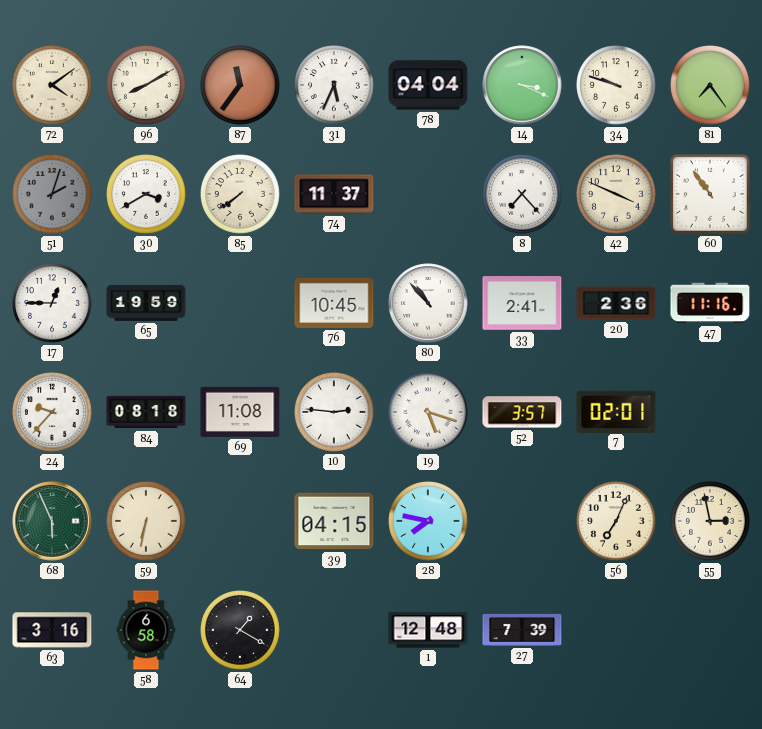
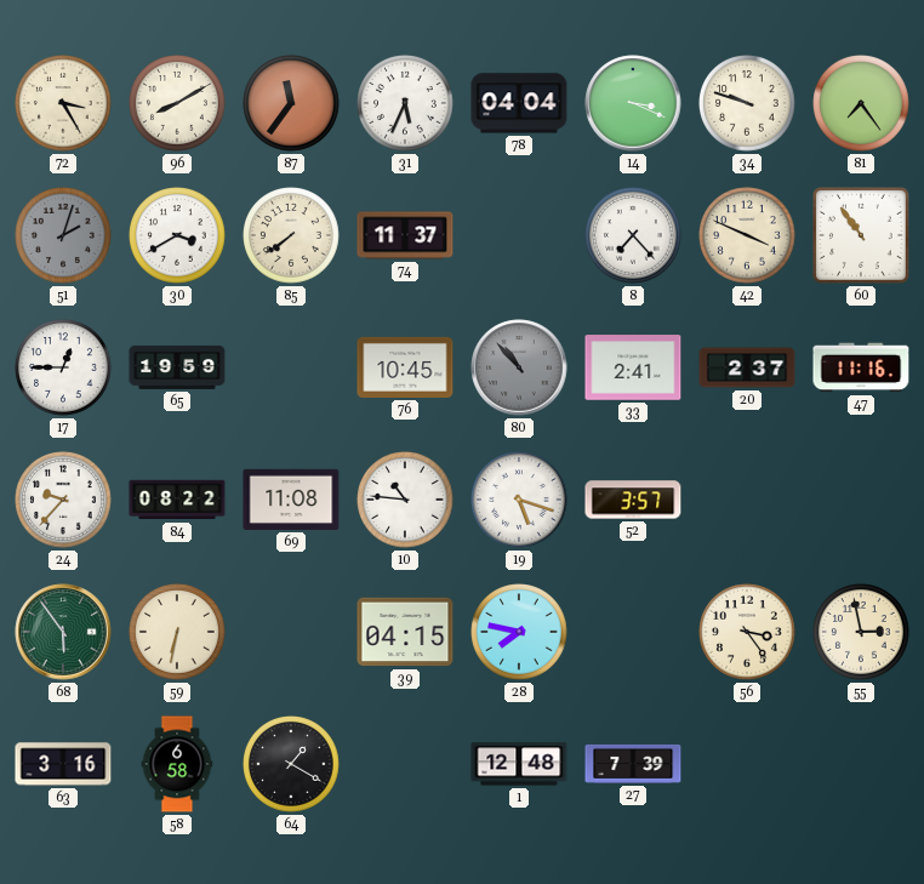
72: 4:09 -> 3:25 (63, 103)
80 dial: white -> grey (519, 367)
20: 2:36 -> 2:37 (747, 367)
84: 08:18 -> 08:22 (177, 500)
10: 2:46 -> 10:46 (405, 500)
7: 02:01 -> none (616, 411)
68: 5:56 -> 5:54 (63, 632)
56: 7:04 -> 3:24 (747, 632)
